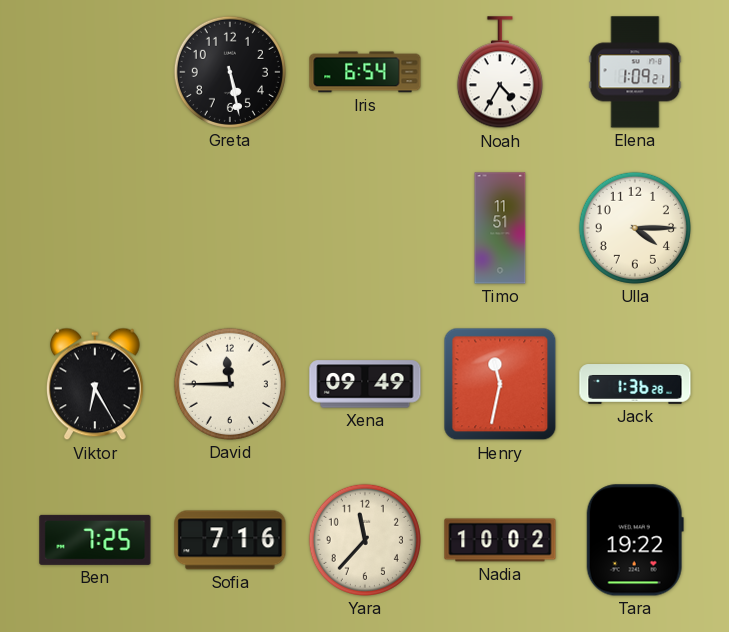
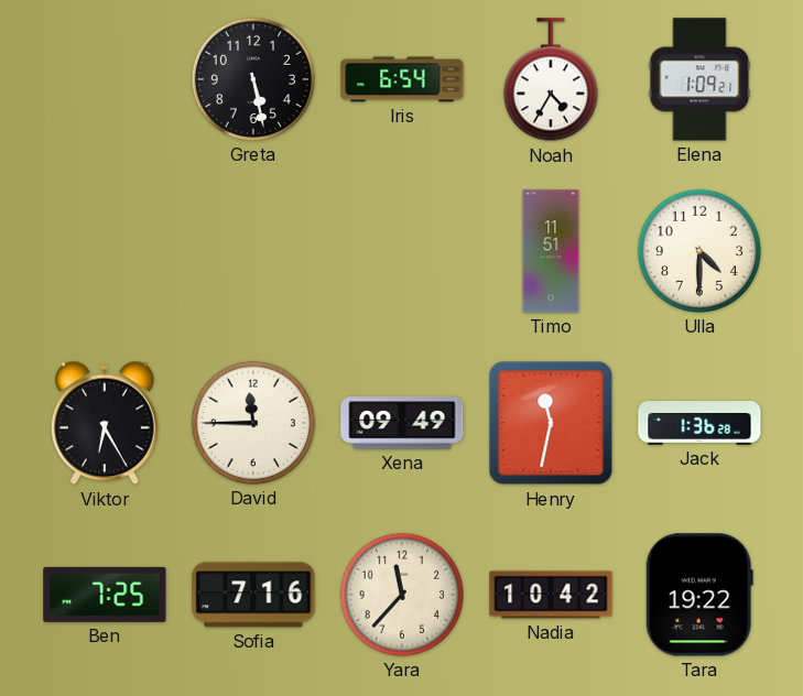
Ulla: 4:15 -> 4:30 (699, 251)
Nadia: 10:02 -> 10:42 (551, 595)
